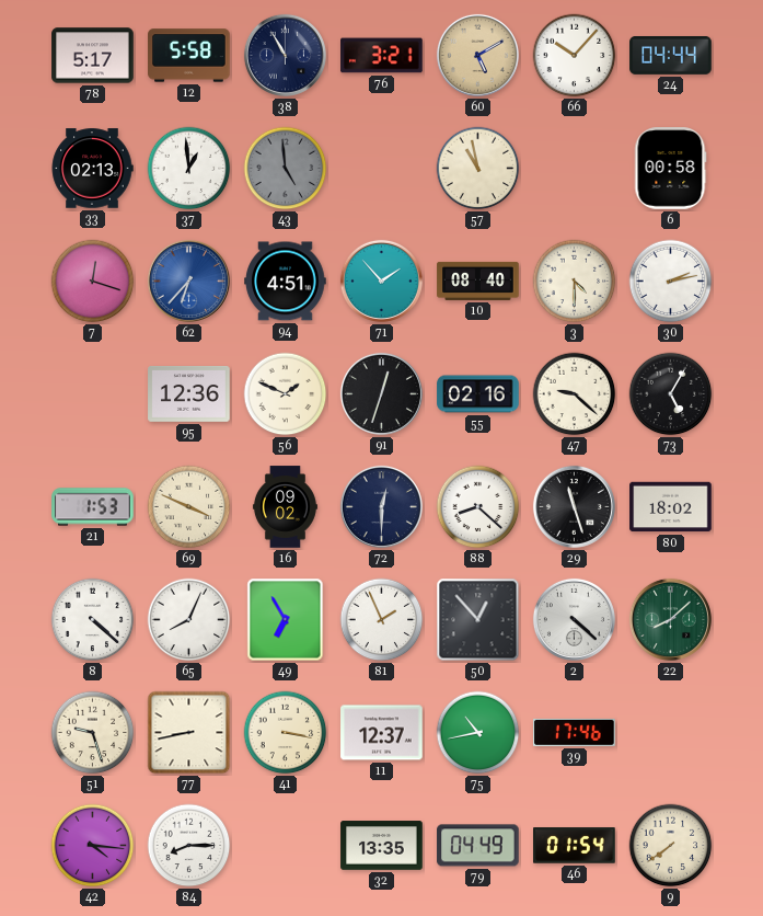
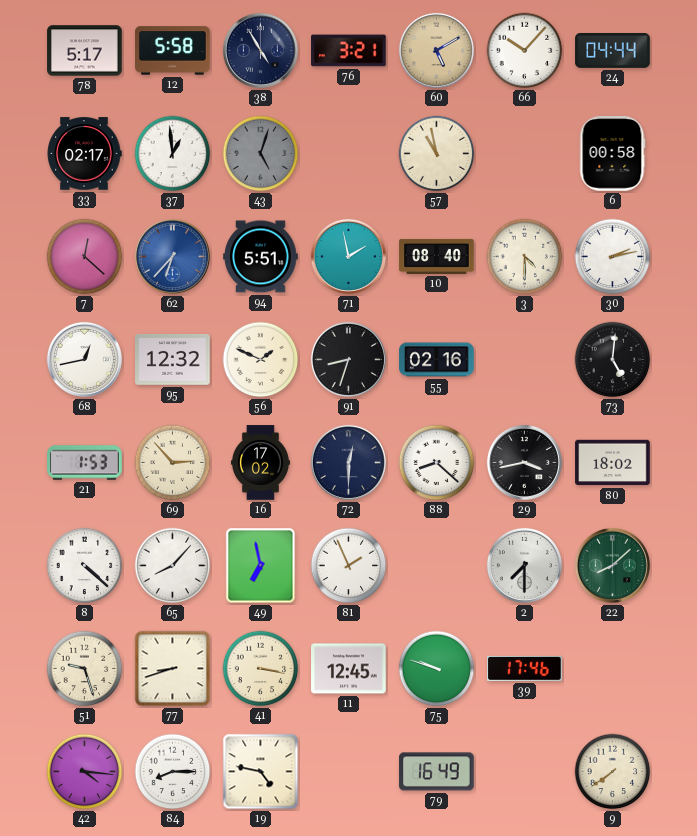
38: 10:55 -> 4:55 (260, 50)
33: 02:13 -> 02:17 (84, 154)
43: 4:59 -> 5:03 (261, 154)
7: 12:18 -> 12:22 (85, 257)
94: 4:51 -> 5:51 (261, 257)
71: 1:53 -> 1:58 (348, 256)
68: none -> 12:43 (84, 359)
95: 12:36 -> 12:32 (173, 360)
91: 12:33 -> 8:33 (348, 359)
47: 9:22 -> none (575, 394)
73: 5:05 -> 5:01 (613, 360)
69: 3:49 -> 2:53 (173, 463)
16: 09:02 -> 17:02 (260, 463)
29: 11:27 -> 3:43 (524, 462)
65: 8:04 -> 8:07 (173, 566)
49: 6:55 -> 6:58 (261, 566)
50: 12:53 -> none (478, 620)
2: 4:22 -> 7:30 (524, 565)
77: 8:43 -> 8:42 (173, 669)
11: 12:37 -> 12:45 (349, 669)
75: 10:43 -> 9:48 (437, 669)
19: none -> 4:47 (261, 772)
32: 13:35 -> none (382, 846)
79: 04:49 -> 16:49 (437, 772)
46: 01:54 -> none (575, 846)
